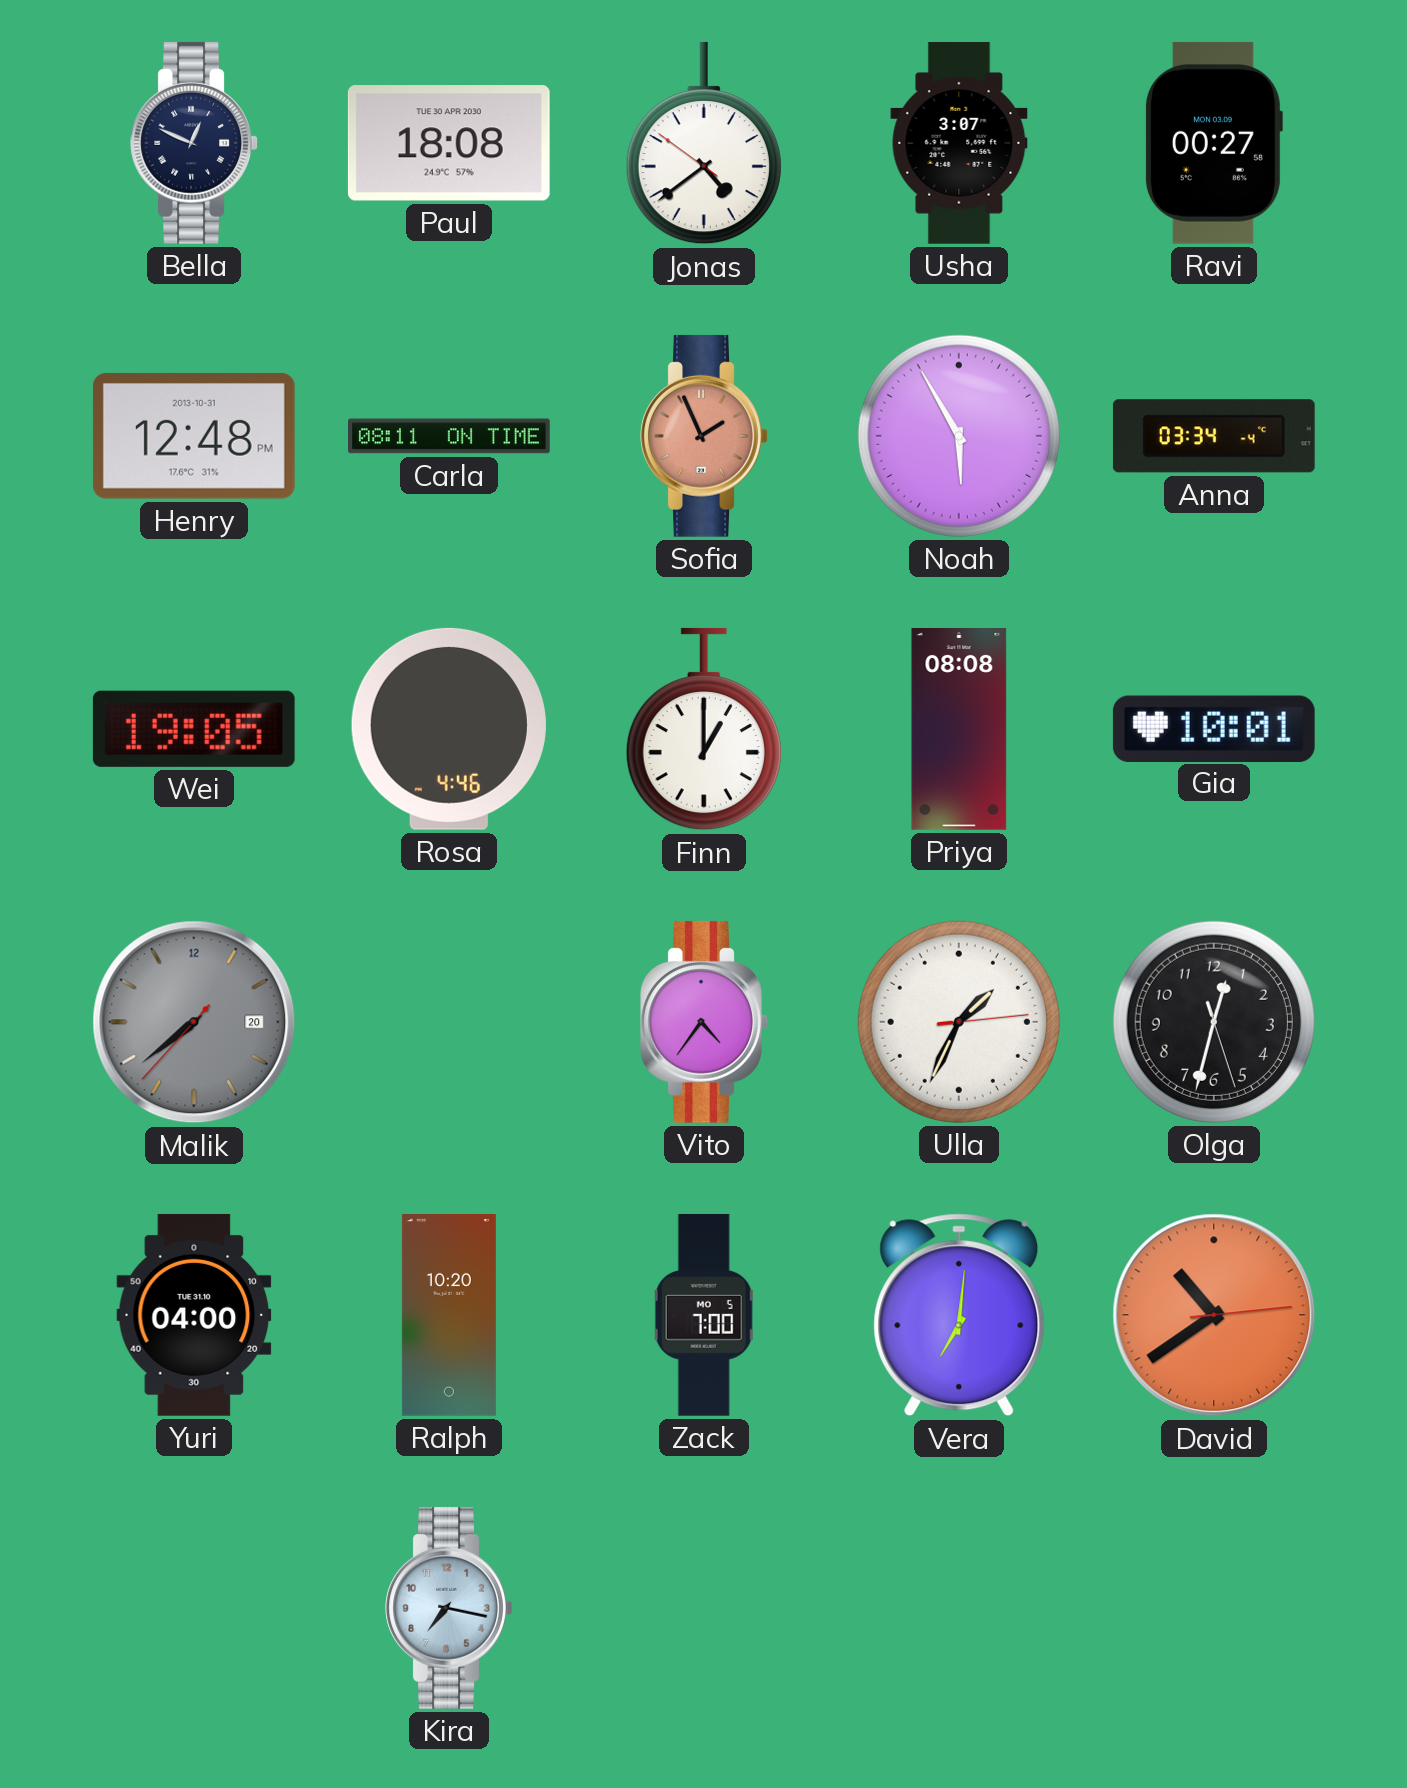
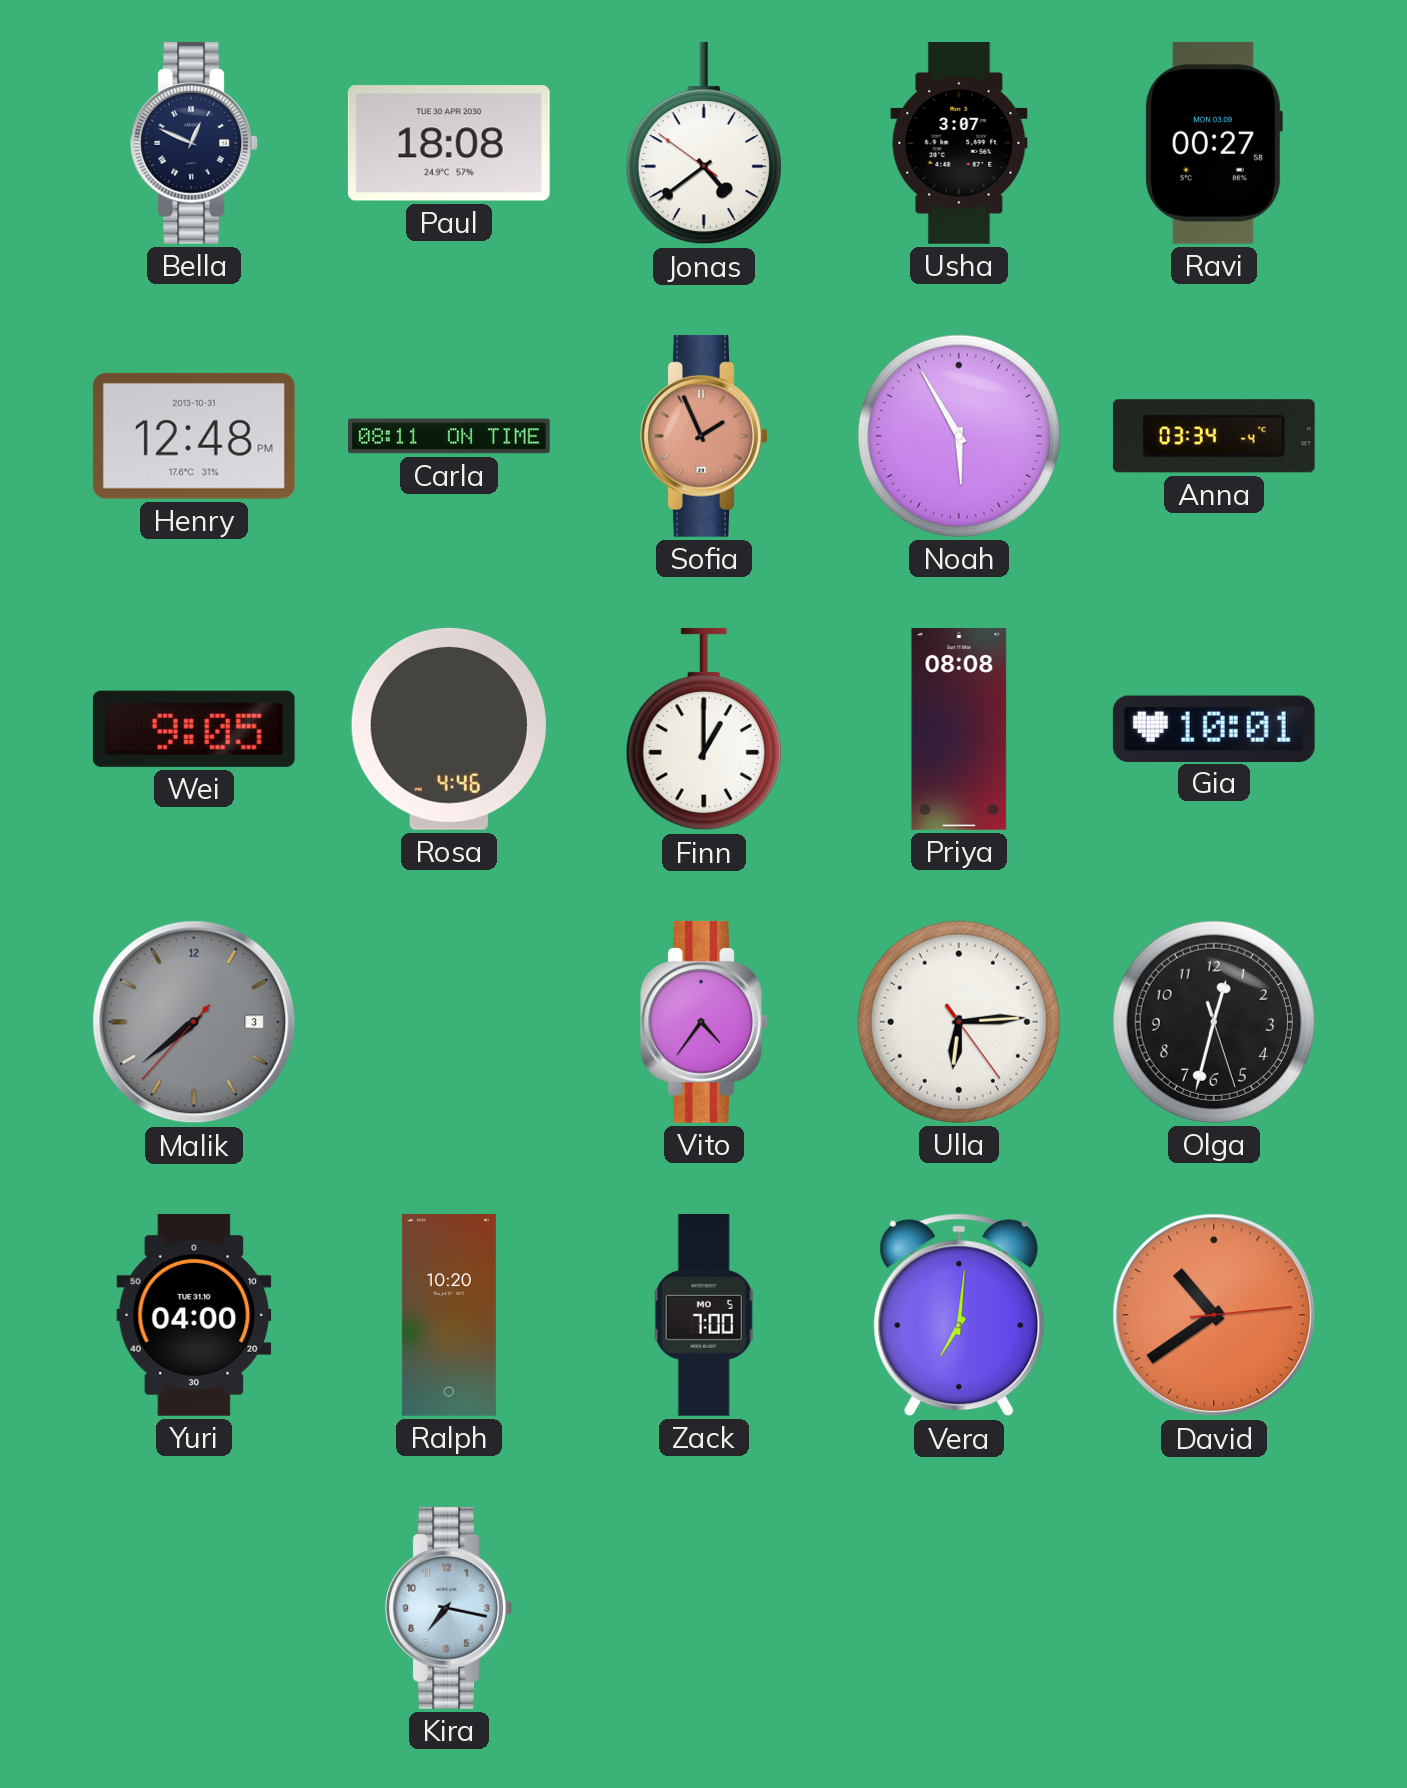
Wei: 19:05 -> 9:05 (194, 729)
Malik date: 20 -> 3 (194, 1022)
Ulla: 1:34 -> 6:14 (959, 1022)
